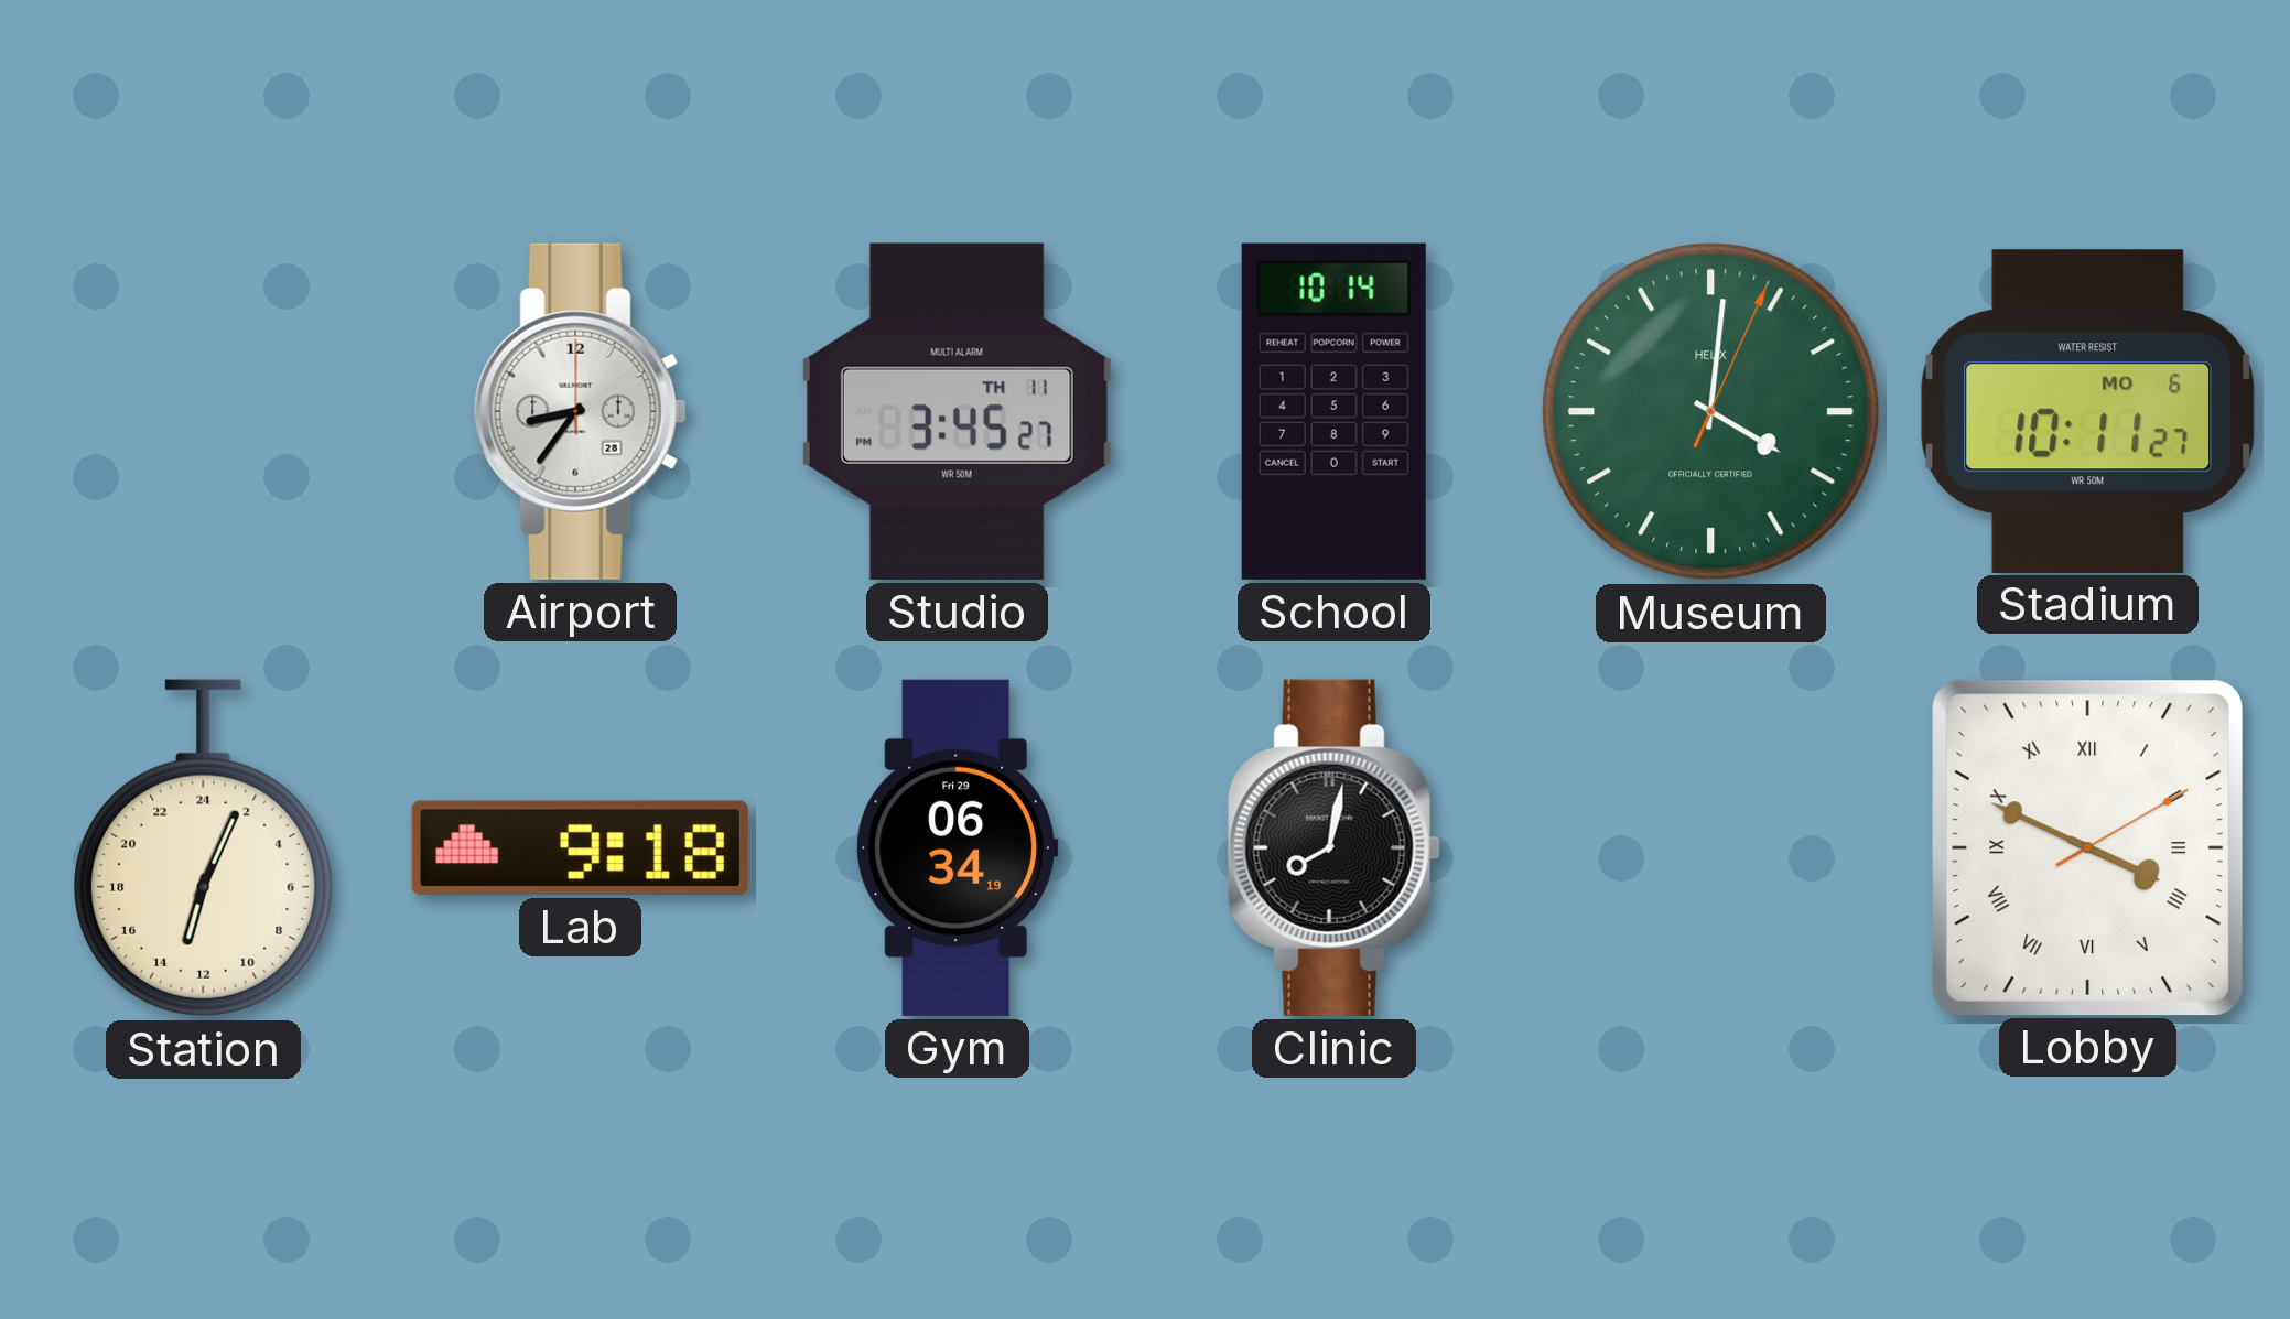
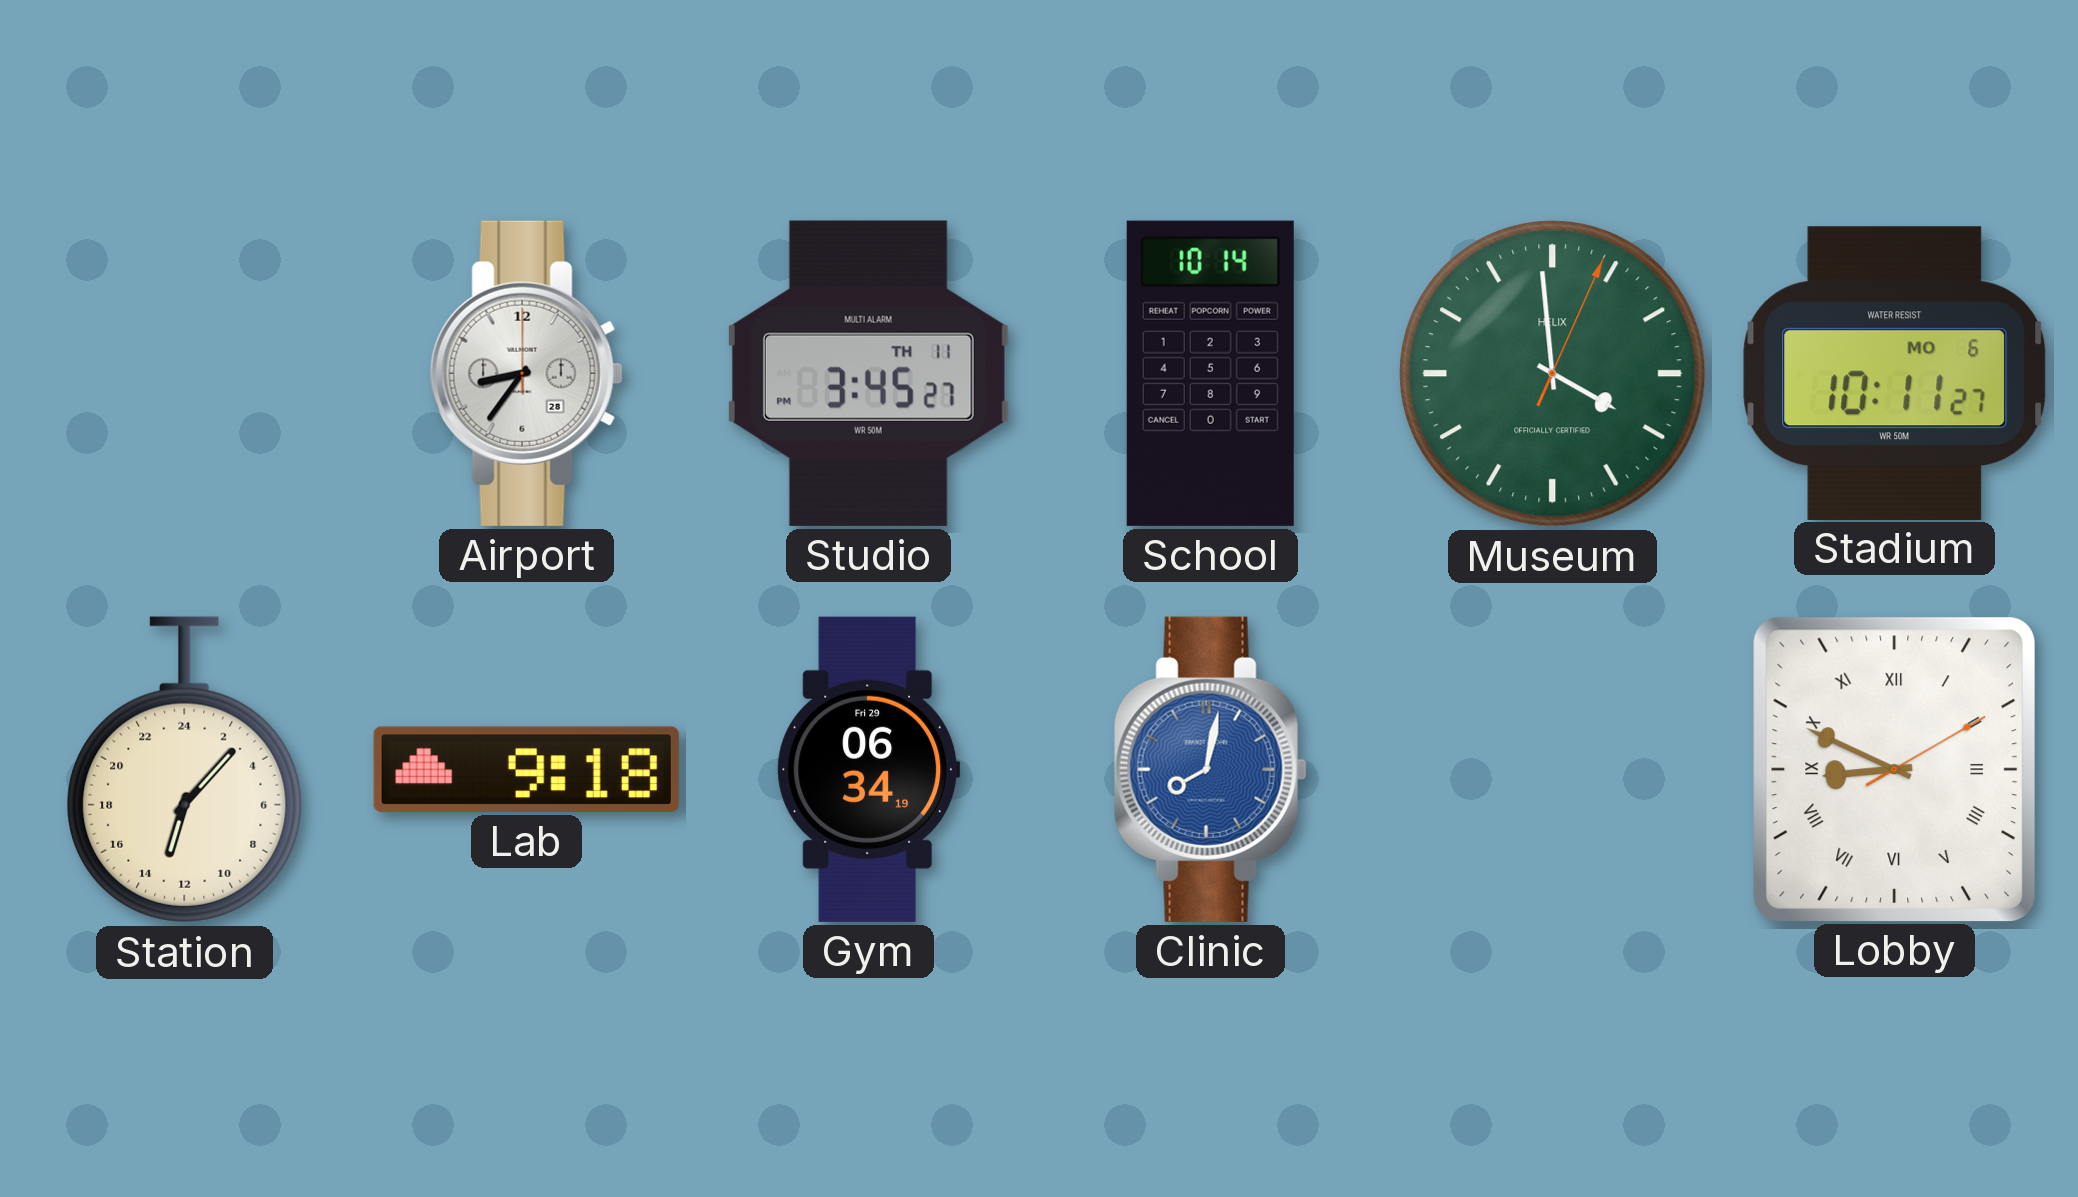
Museum: 4:01 -> 3:59 (1553, 374)
Station: 13:04 -> 13:07 (185, 770)
Clinic dial: black -> blue (1210, 769)
Lobby: 3:49 -> 8:49 (1894, 769)
